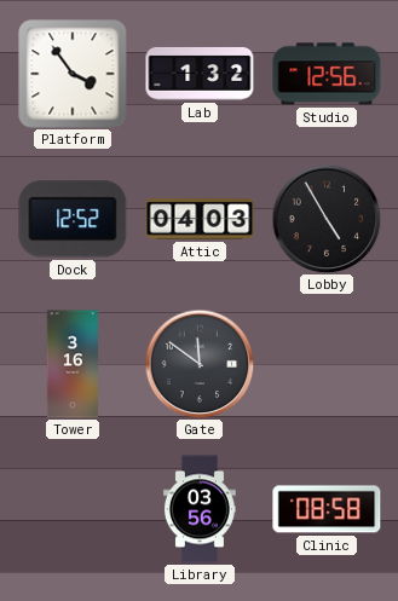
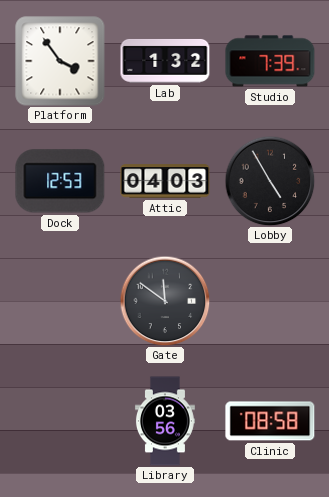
Studio: 12:56 -> 7:39 (270, 61)
Dock: 12:52 -> 12:53 (60, 181)
Tower: 3:16 -> none (71, 364)
